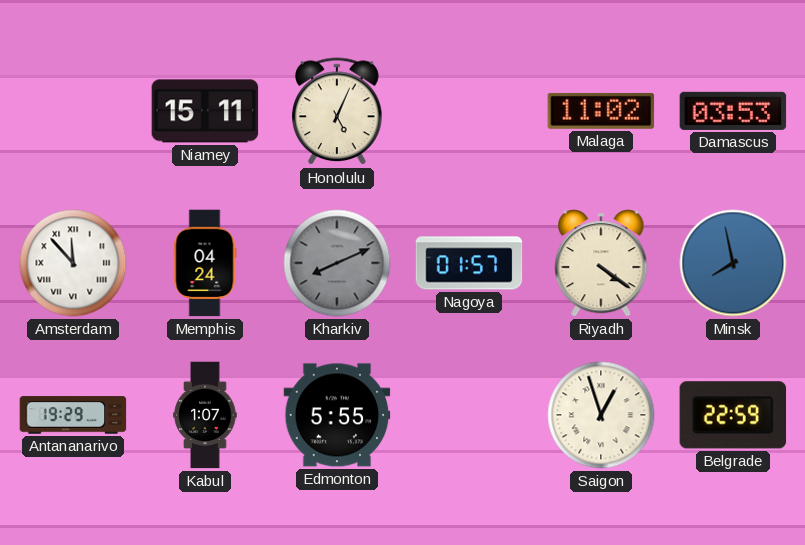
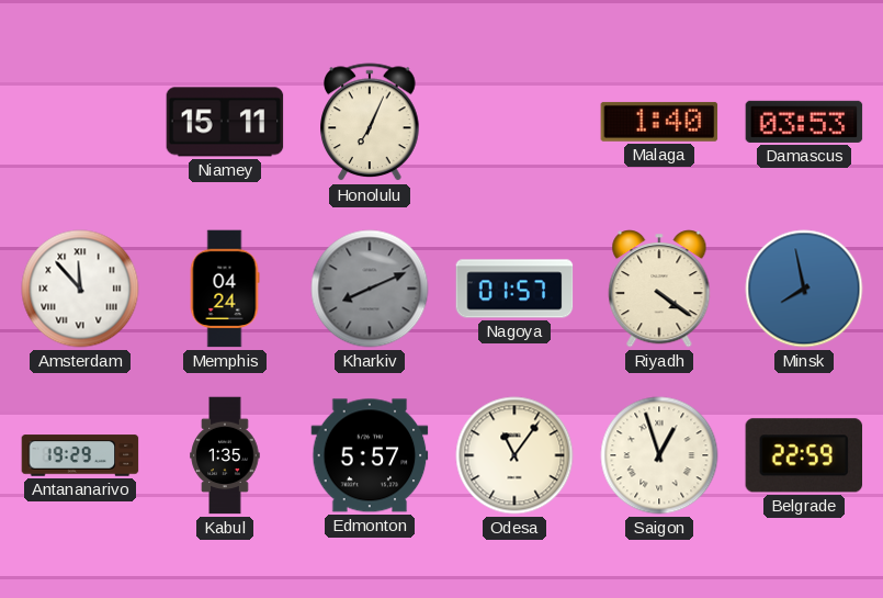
Honolulu: 5:04 -> 7:04 (370, 123)
Malaga: 11:02 -> 1:40 (659, 122)
Kabul: 1:07 -> 1:35 (225, 455)
Edmonton: 5:55 -> 5:57 (370, 455)
Odesa: none -> 11:06 (514, 455)
